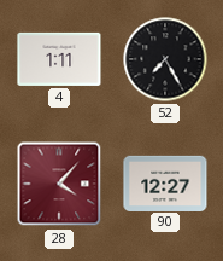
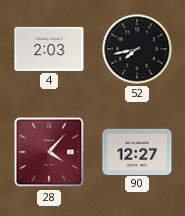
4: 1:11 -> 2:03 (49, 49)
52: 7:25 -> 7:43 (137, 49)
